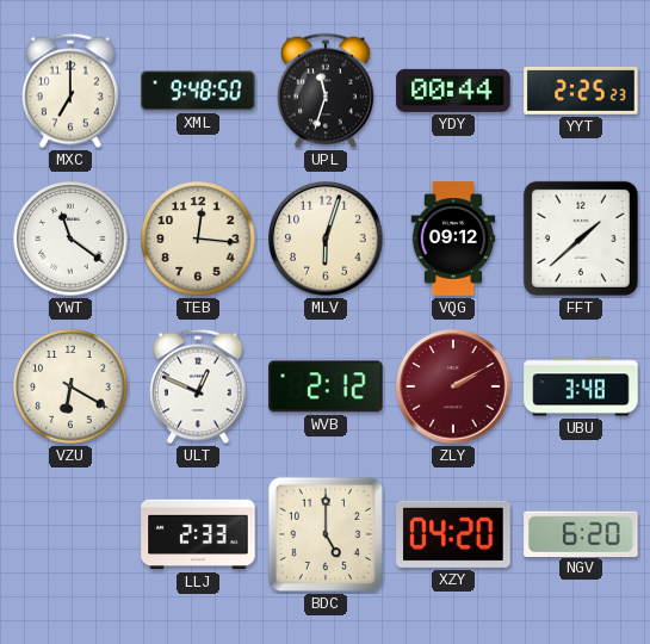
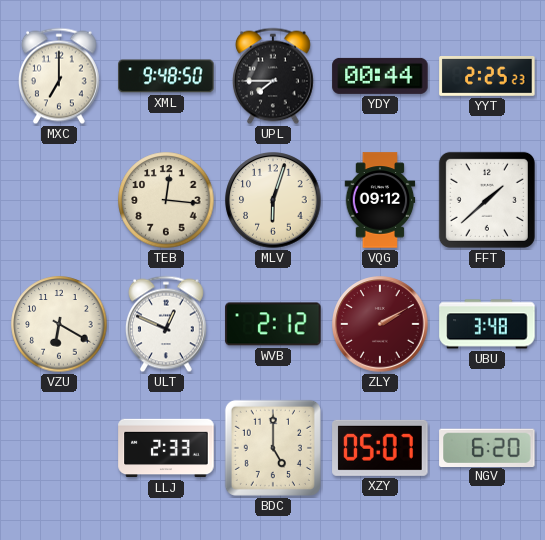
UPL: 11:33 -> 7:45 (273, 76)
YWT: 11:21 -> none (70, 239)
XZY: 04:20 -> 05:07 (380, 448)
